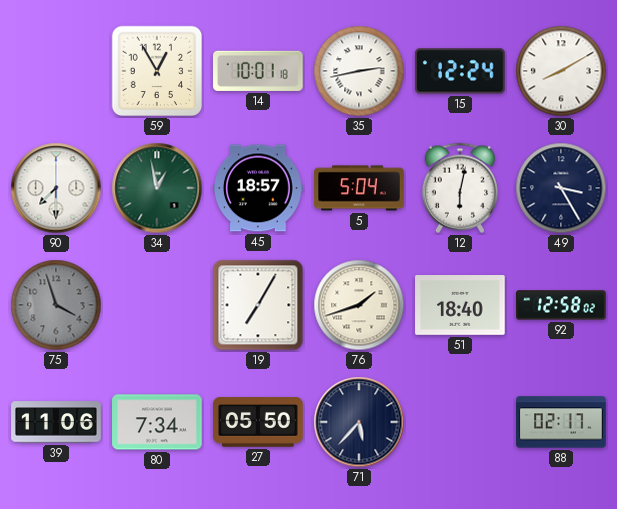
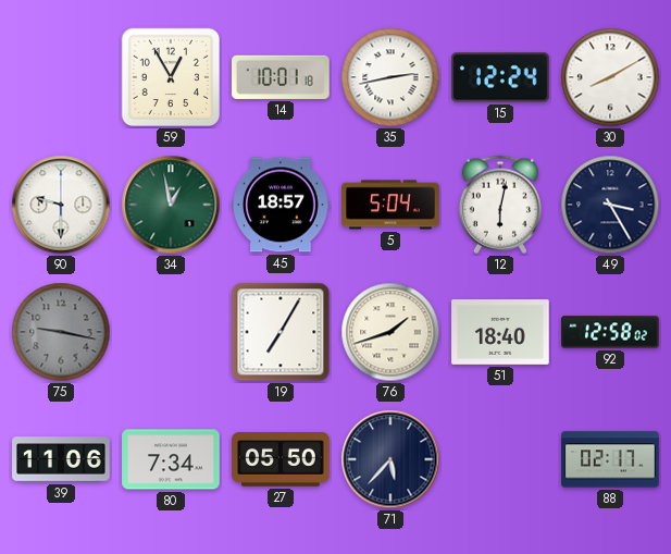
90: 7:30 -> 9:30 (61, 205)
75: 3:57 -> 9:17 (61, 332)
